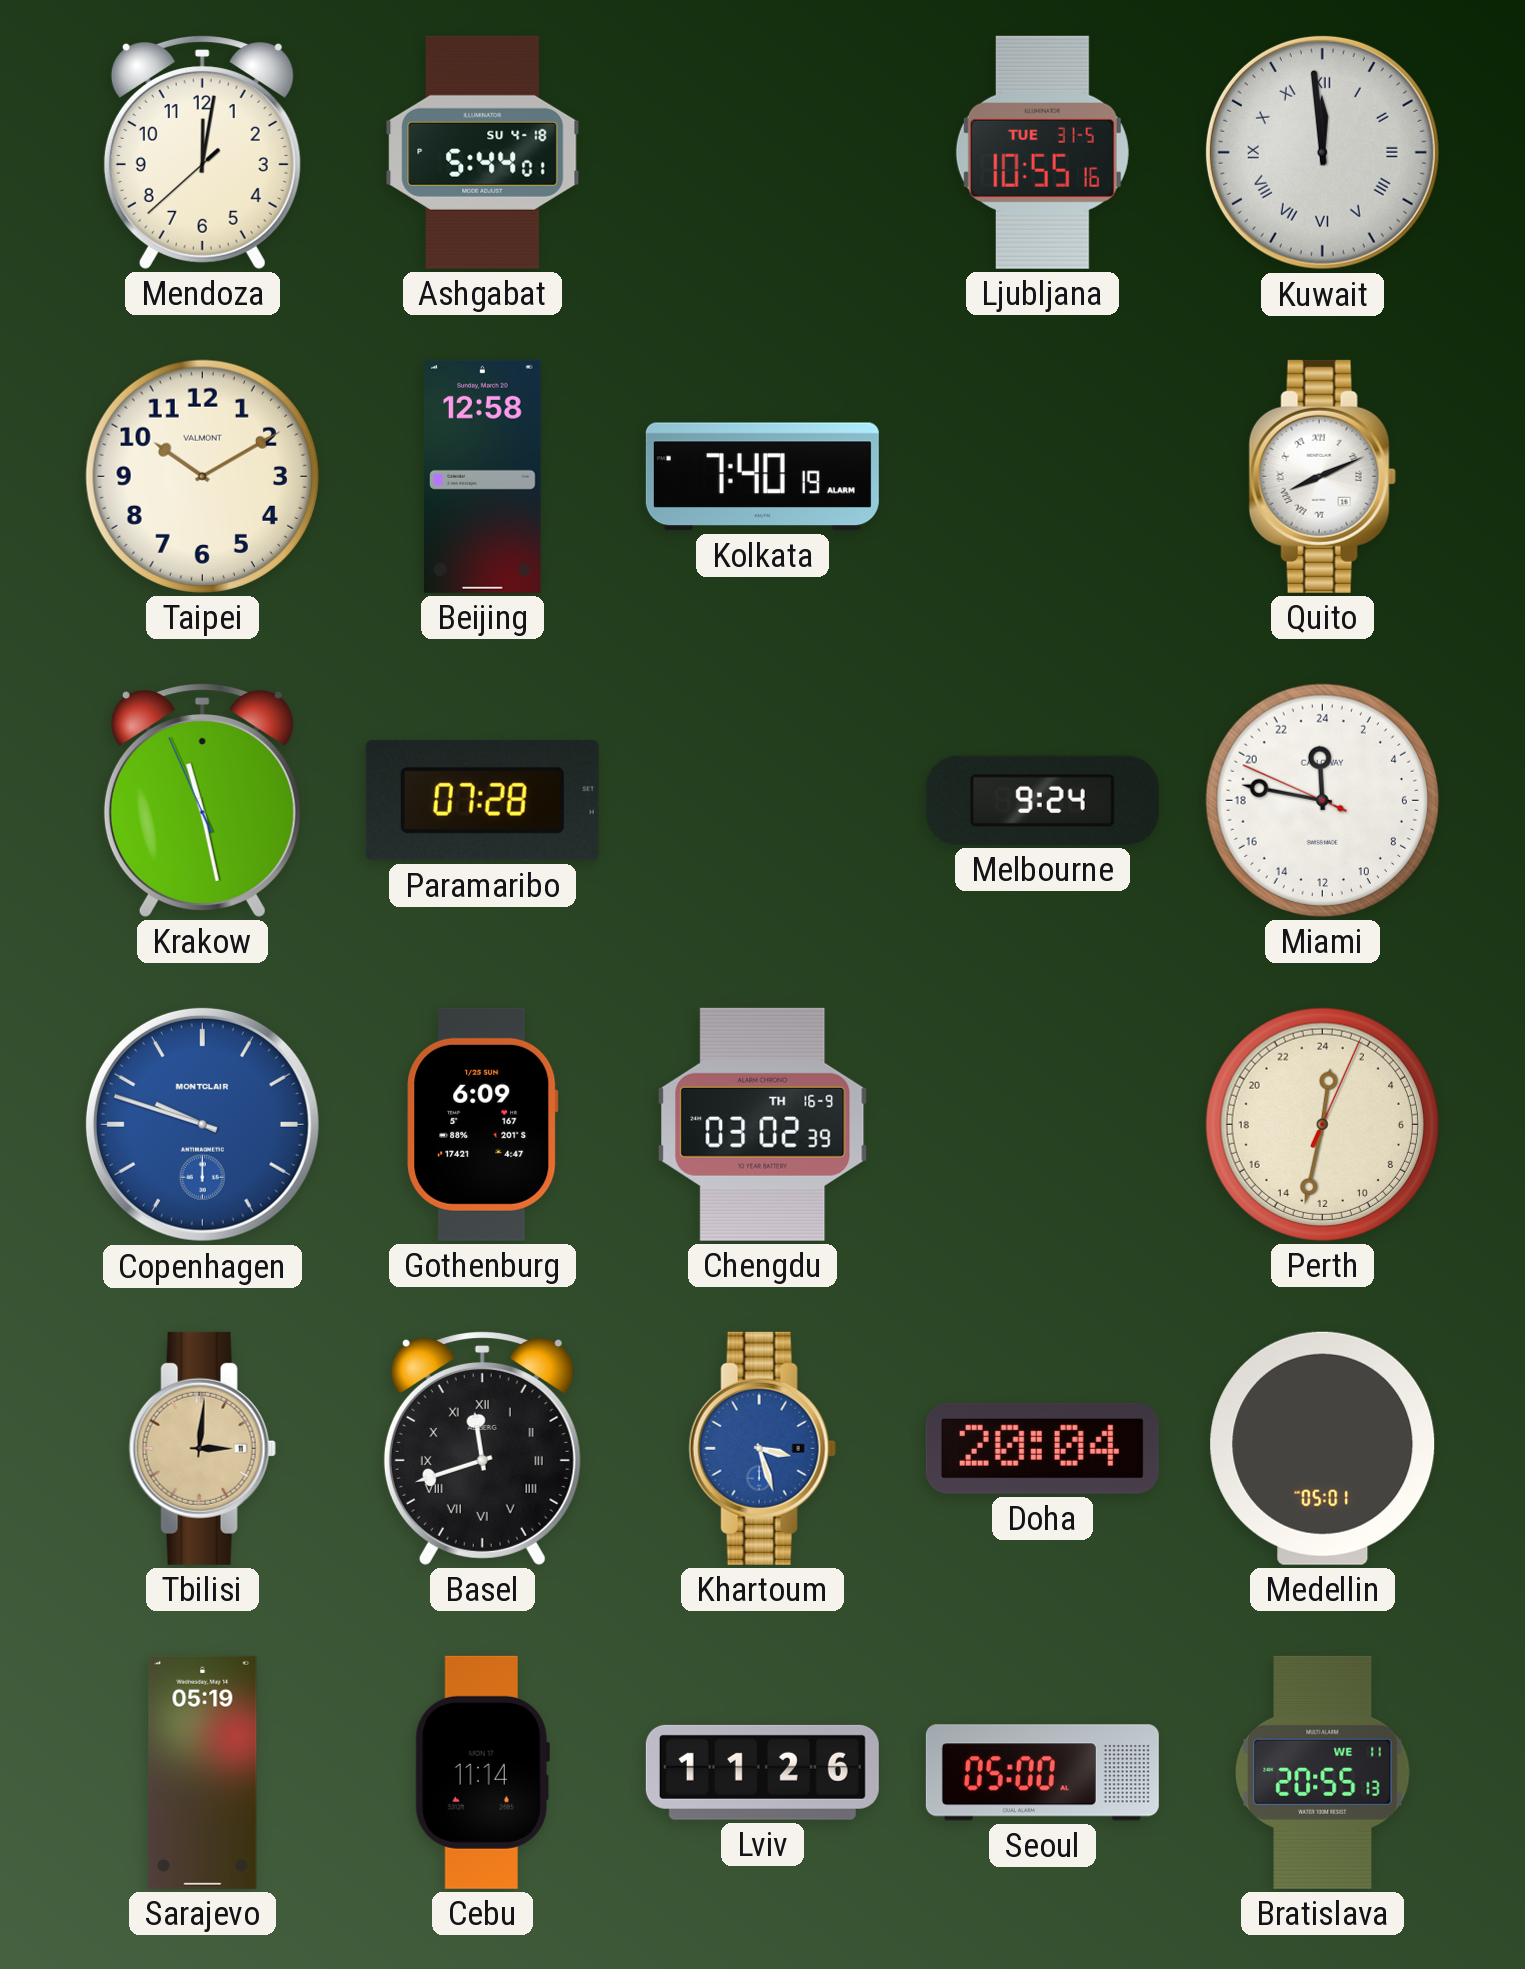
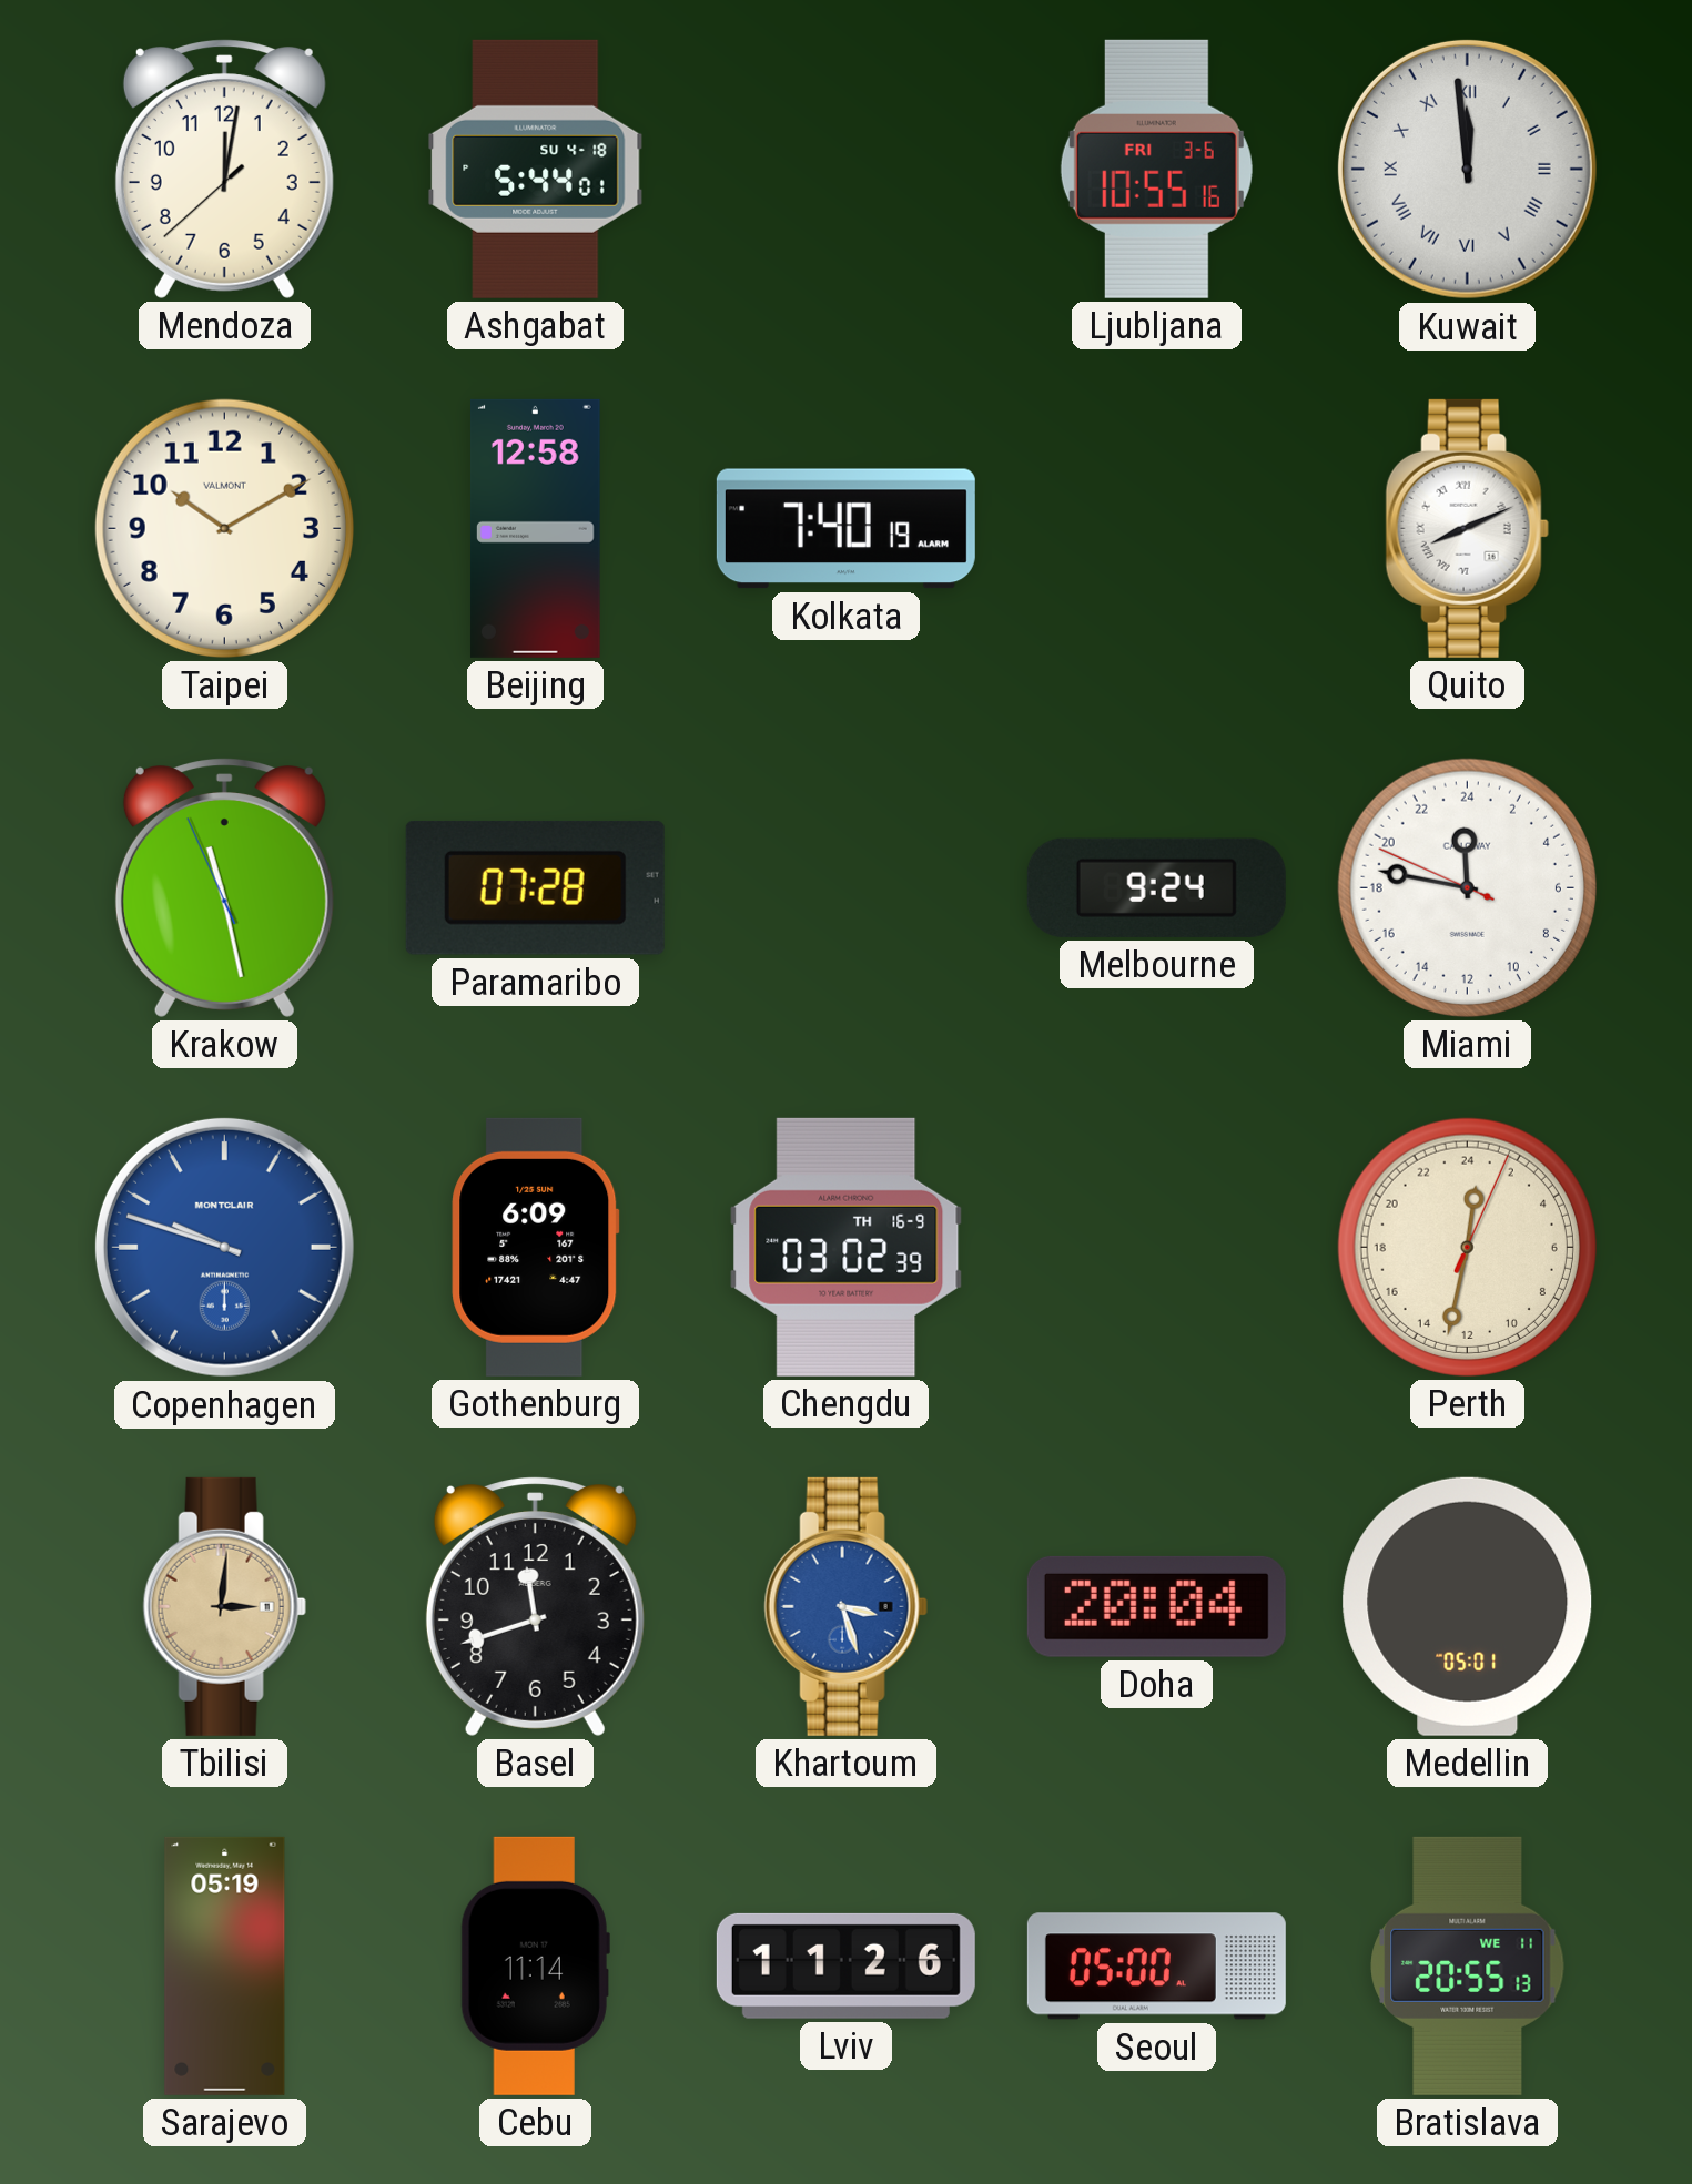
Ljubljana date: TUE 31-5 -> FRI 3-6 (1156, 169)
Basel numerals: Roman -> Arabic (535, 1606)
